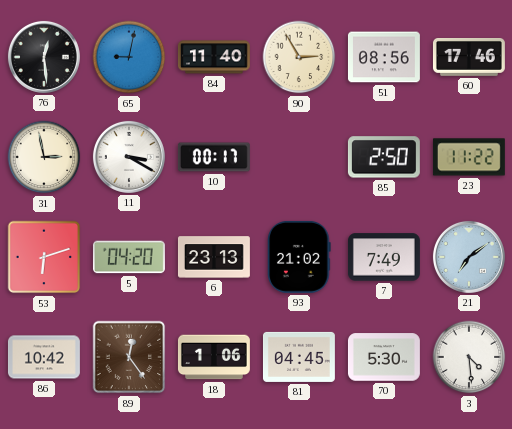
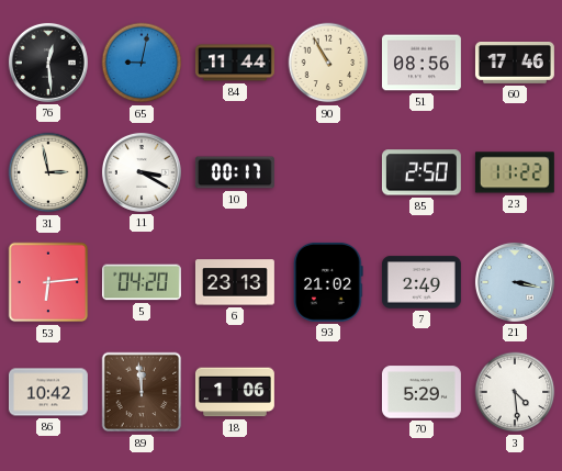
84: 11:40 -> 11:44 (235, 63)
90: 2:55 -> 10:55 (328, 63)
53: 6:12 -> 6:14 (48, 282)
7: 7:49 -> 2:49 (421, 282)
21: 7:09 -> 3:17 (515, 282)
89: 12:24 -> 11:59 (142, 392)
81: 04:45 -> none (299, 357)
70: 5:30 -> 5:29 (421, 392)
